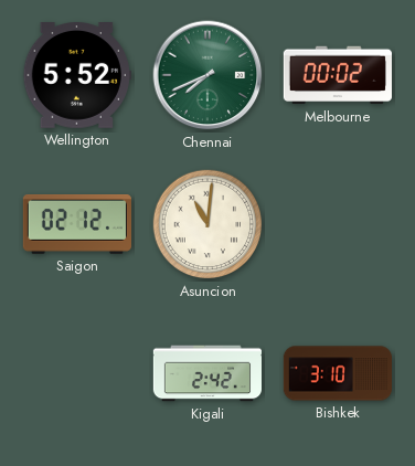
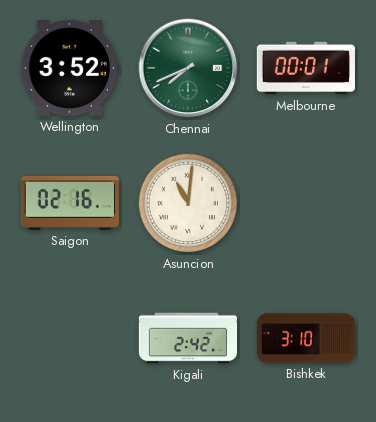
Wellington: 5:52 -> 3:52 (70, 69)
Melbourne: 00:02 -> 00:01 (306, 68)
Saigon: 02:12 -> 02:16 (70, 204)
